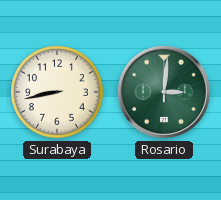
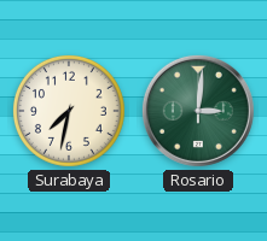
Surabaya: 8:43 -> 7:32 (69, 111)
